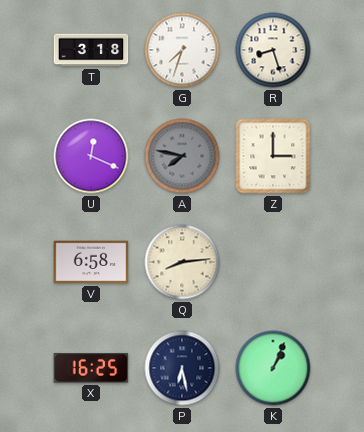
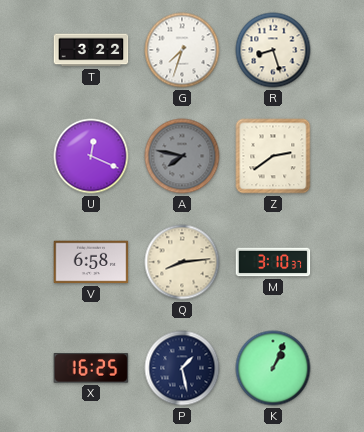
T: 3:18 -> 3:22 (91, 50)
Z: 3:00 -> 2:39 (273, 156)
M: none -> 3:10 (273, 262)
P: 6:28 -> 1:28 (182, 368)
